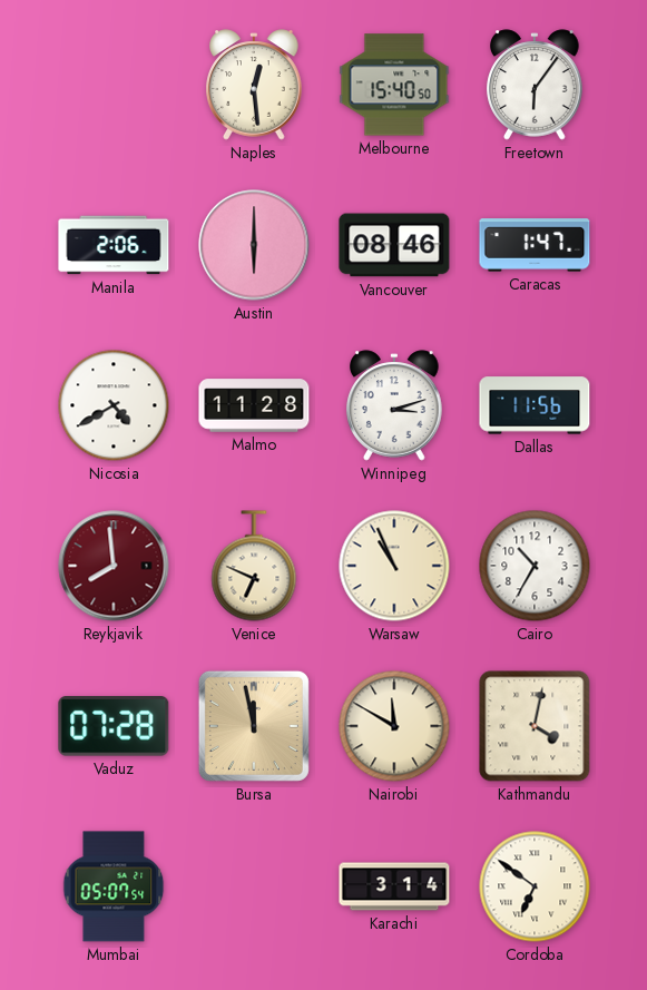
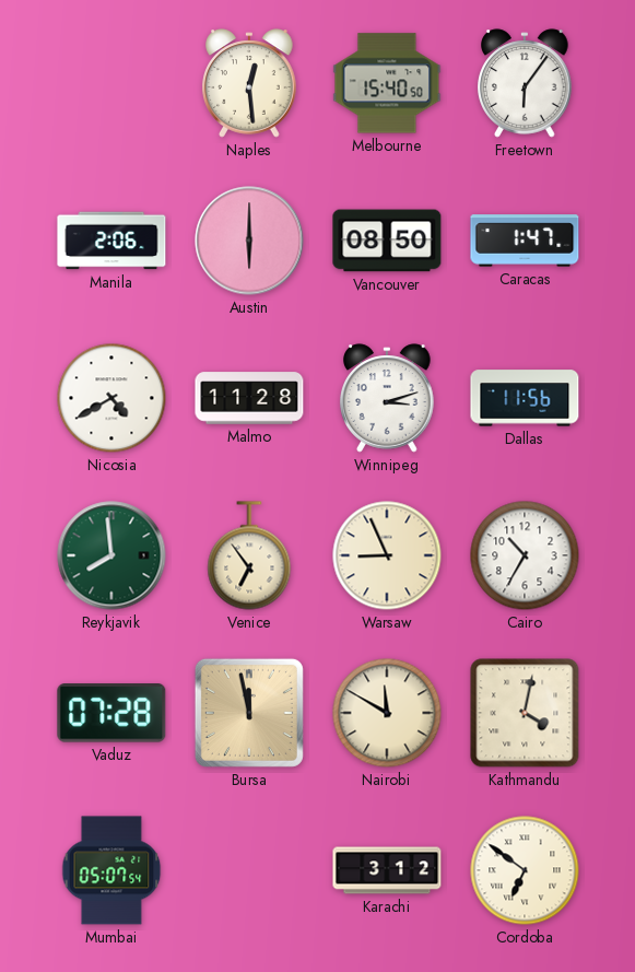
Vancouver: 08:46 -> 08:50 (387, 241)
Reykjavik dial: burgundy -> green (111, 555)
Venice: 6:49 -> 6:54 (249, 555)
Warsaw: 10:56 -> 8:56 (387, 555)
Karachi: 3:14 -> 3:12 (387, 870)
